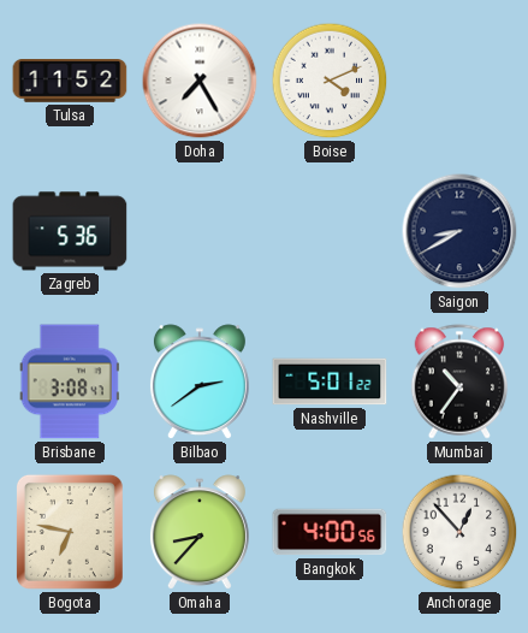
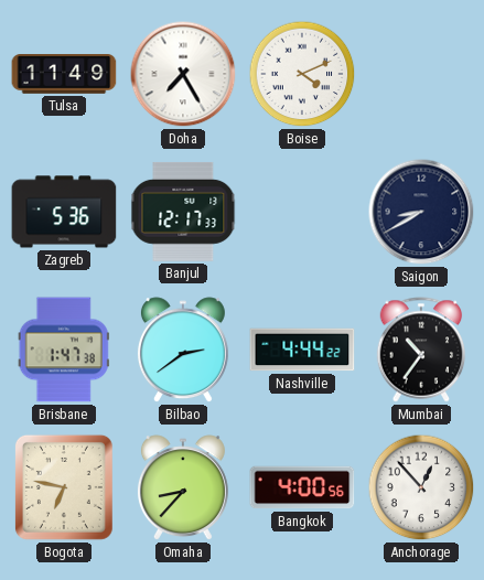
Tulsa: 11:52 -> 11:49 (64, 75)
Banjul: none -> 12:17 (183, 212)
Brisbane: 3:08 -> 1:47 (64, 350)
Nashville: 5:01 -> 4:44 (302, 350)
